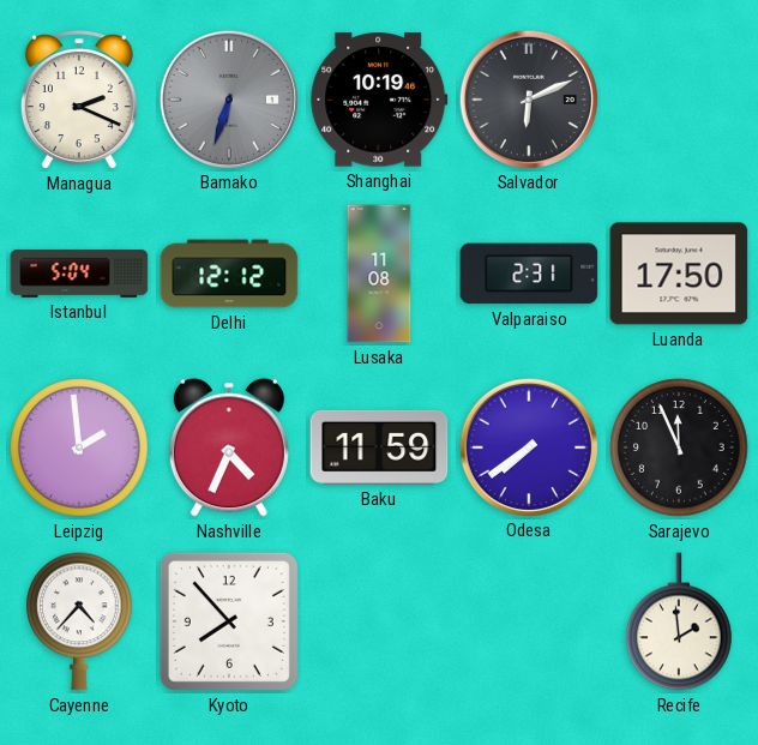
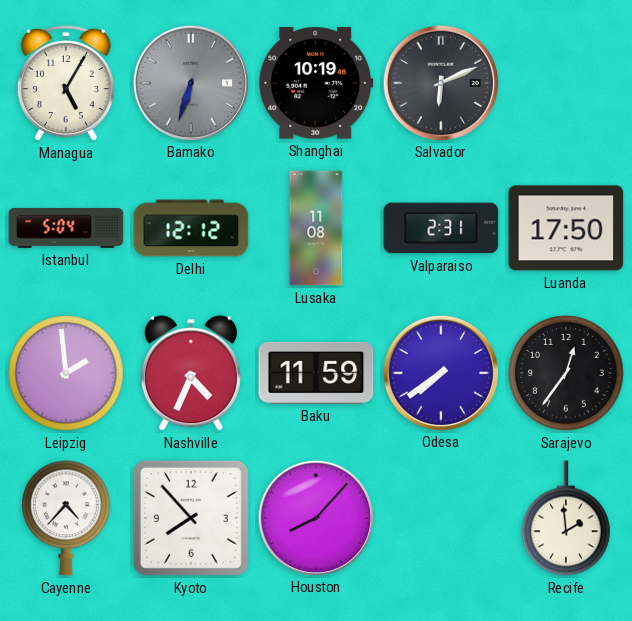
Managua: 2:19 -> 5:05 (66, 83)
Sarajevo: 11:56 -> 12:36 (566, 373)
Houston: none -> 8:07 (315, 517)
